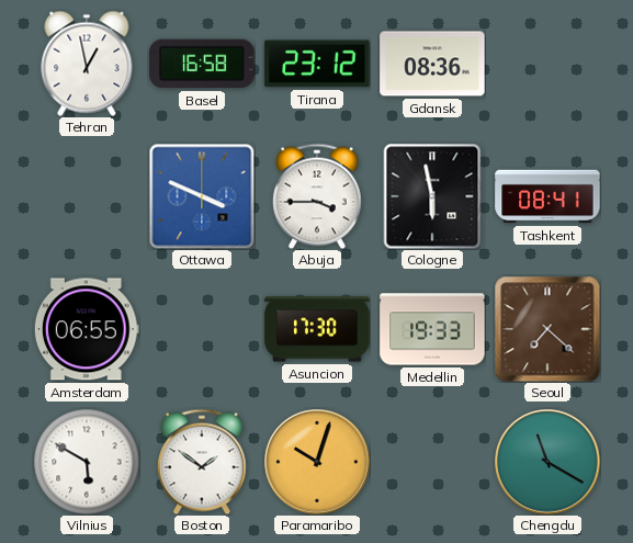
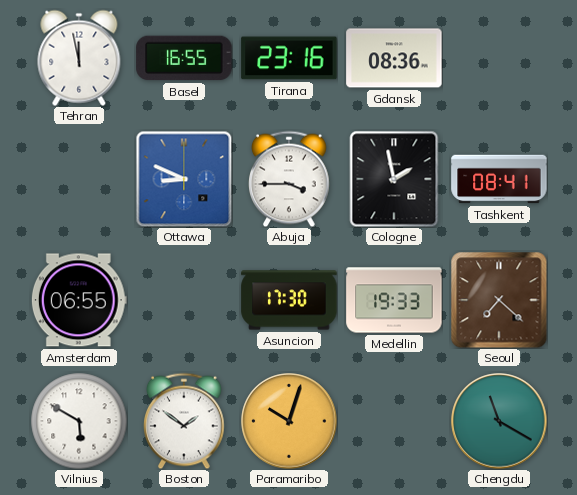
Tehran: 12:58 -> 11:58 (79, 58)
Basel: 16:58 -> 16:55 (184, 58)
Tirana: 23:12 -> 23:16 (289, 58)
Ottawa: 3:49 -> 8:49 (184, 179)
Cologne: 5:58 -> 1:58 (394, 179)
